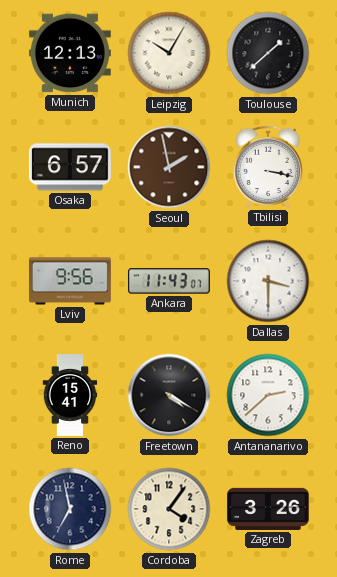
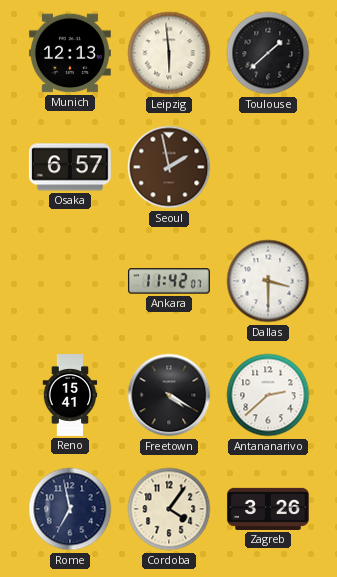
Leipzig: 10:05 -> 5:59 (169, 53)
Tbilisi: 3:17 -> none (267, 167)
Lviv: 9:56 -> none (70, 281)
Ankara: 11:43 -> 11:42 (169, 281)
